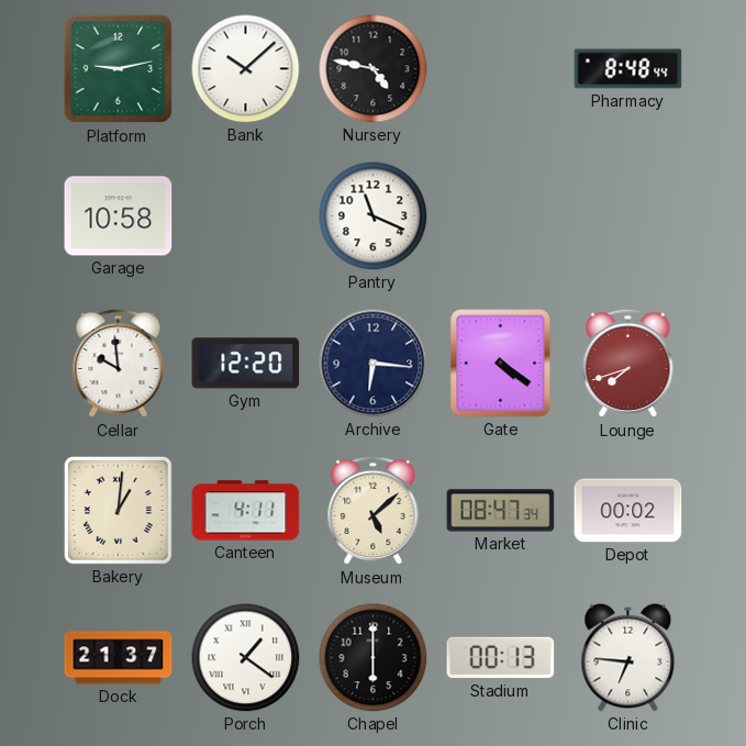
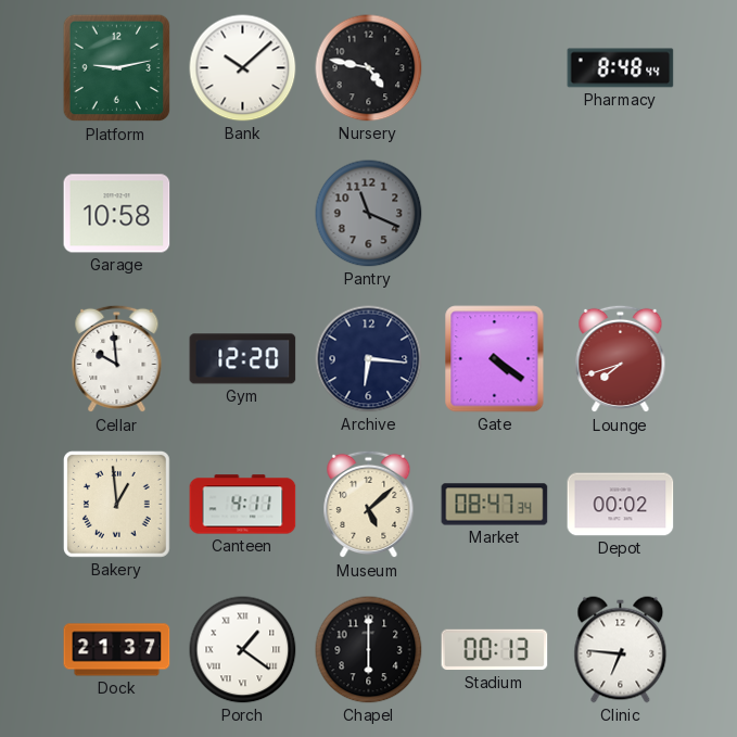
Pantry dial: white -> grey (369, 214)
Bakery: 1:01 -> 12:59 (116, 504)
